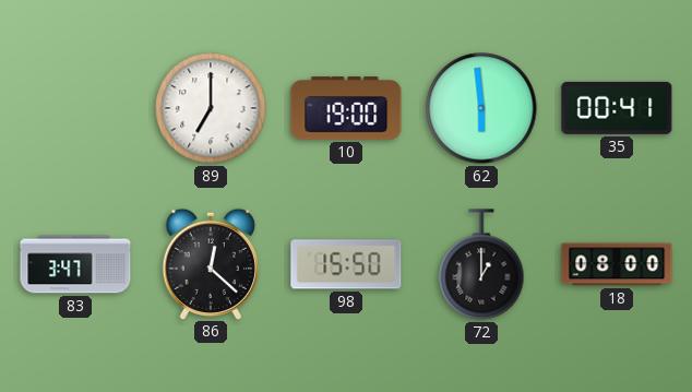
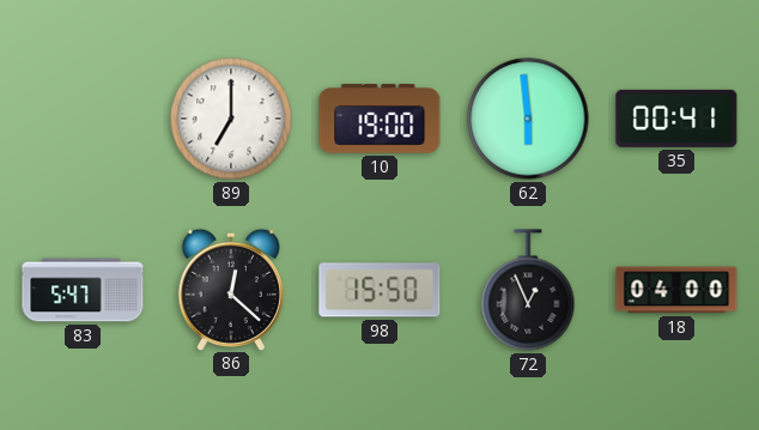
83: 3:47 -> 5:47 (83, 290)
72: 1:00 -> 12:56 (528, 290)
18: 08:00 -> 04:00 (676, 290)
